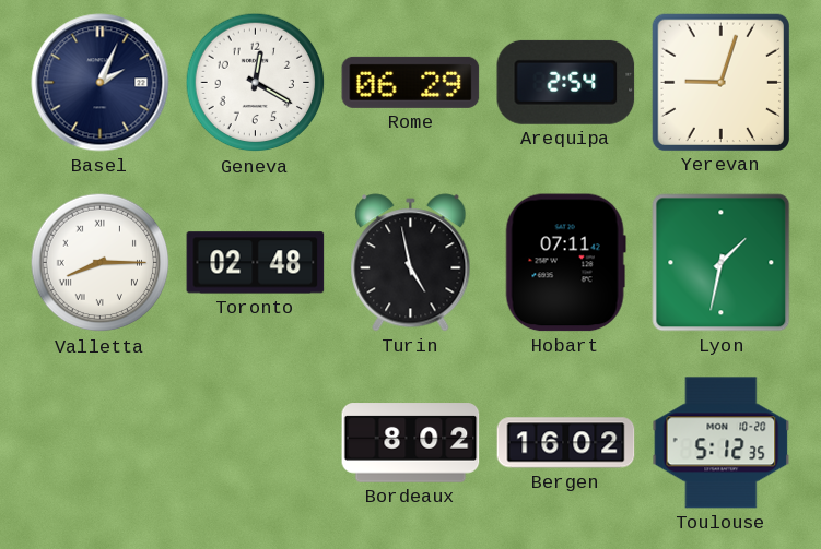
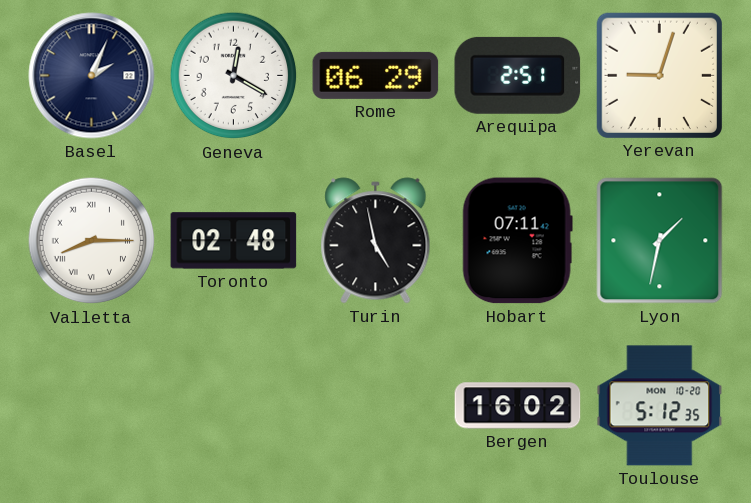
Arequipa: 2:54 -> 2:51 (518, 75)
Bordeaux: 8:02 -> none (411, 443)
